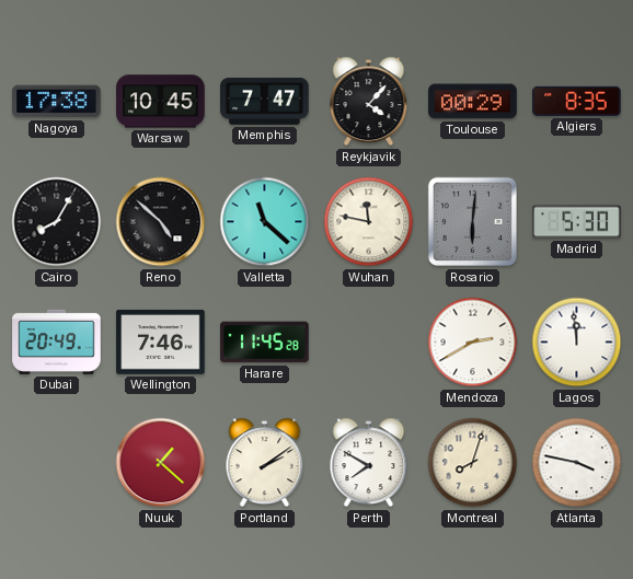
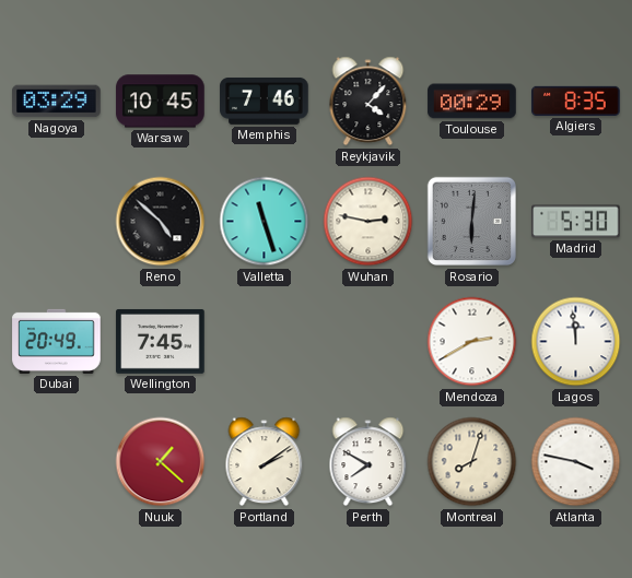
Nagoya: 17:38 -> 03:29 (57, 102)
Memphis: 7:47 -> 7:46 (265, 101)
Cairo: 8:05 -> none (57, 222)
Valletta: 11:22 -> 11:27 (265, 222)
Wuhan: 11:47 -> 2:47 (368, 222)
Wellington: 7:46 -> 7:45 (161, 341)
Harare: 11:45 -> none (265, 343)
